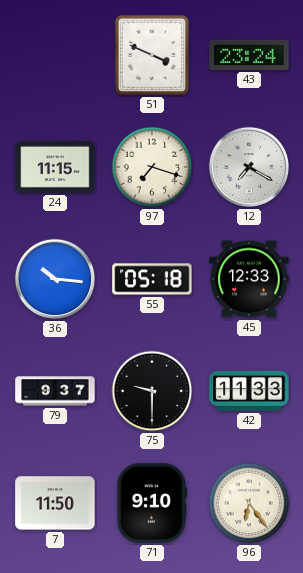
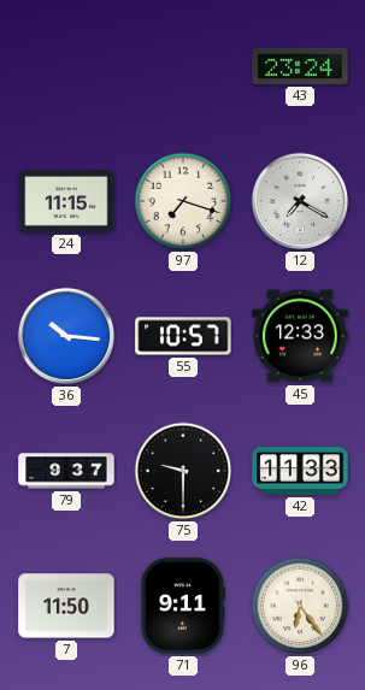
51: 3:49 -> none (152, 55)
55: 05:18 -> 10:57 (183, 336)
71: 9:10 -> 9:11 (182, 606)
